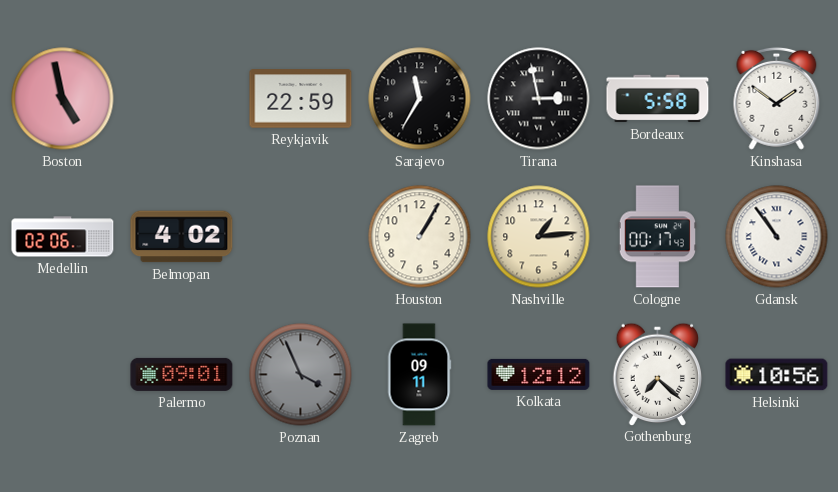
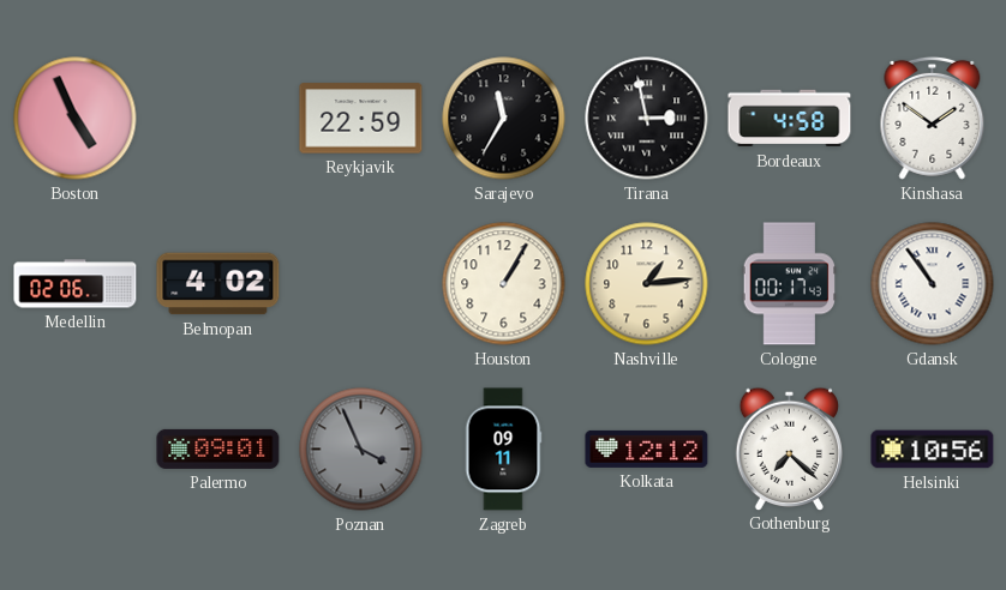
Boston: 4:58 -> 4:56 (76, 119)
Bordeaux: 5:58 -> 4:58 (790, 119)
